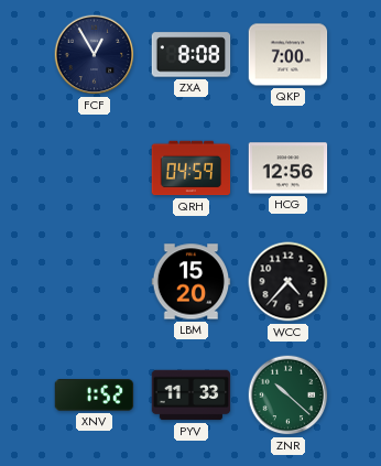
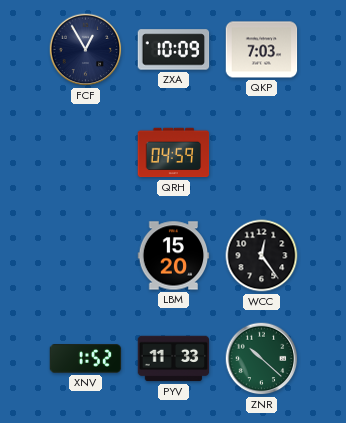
ZXA: 8:08 -> 10:09 (174, 50)
QKP: 7:00 -> 7:03 (262, 50)
HCG: 12:56 -> none (289, 169)
WCC: 4:37 -> 12:24 (262, 256)
